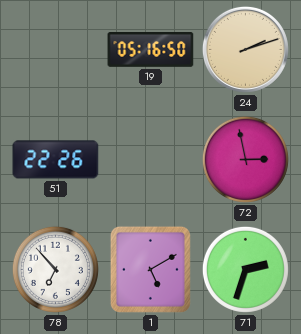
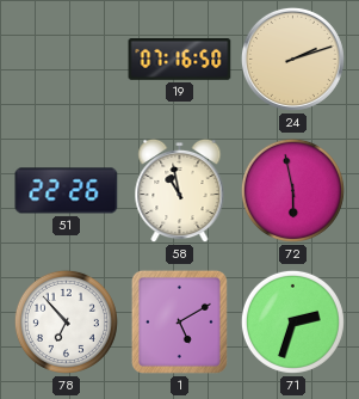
19: 05:16 -> 07:16 (180, 60)
58: none -> 10:58 (180, 191)
72: 2:58 -> 5:58 (292, 190)
